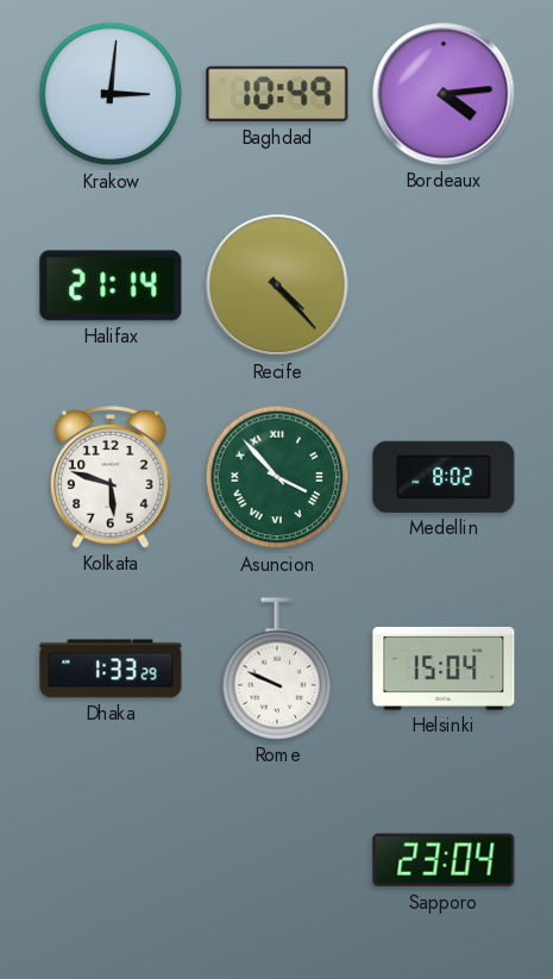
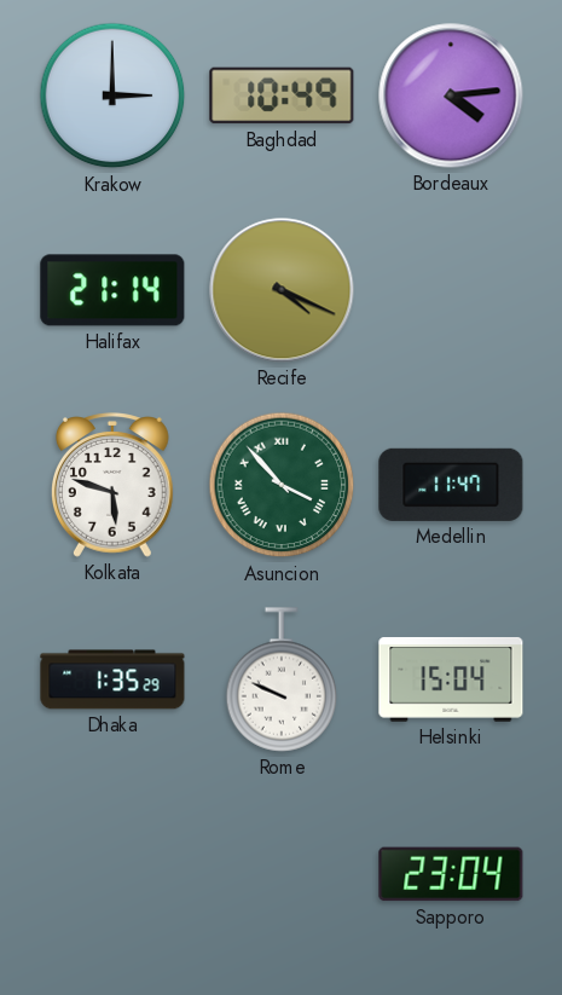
Krakow: 3:01 -> 3:00 (112, 96)
Recife: 4:23 -> 4:19 (282, 290)
Medellin: 8:02 -> 11:47 (451, 485)
Dhaka: 1:33 -> 1:35 (112, 679)
